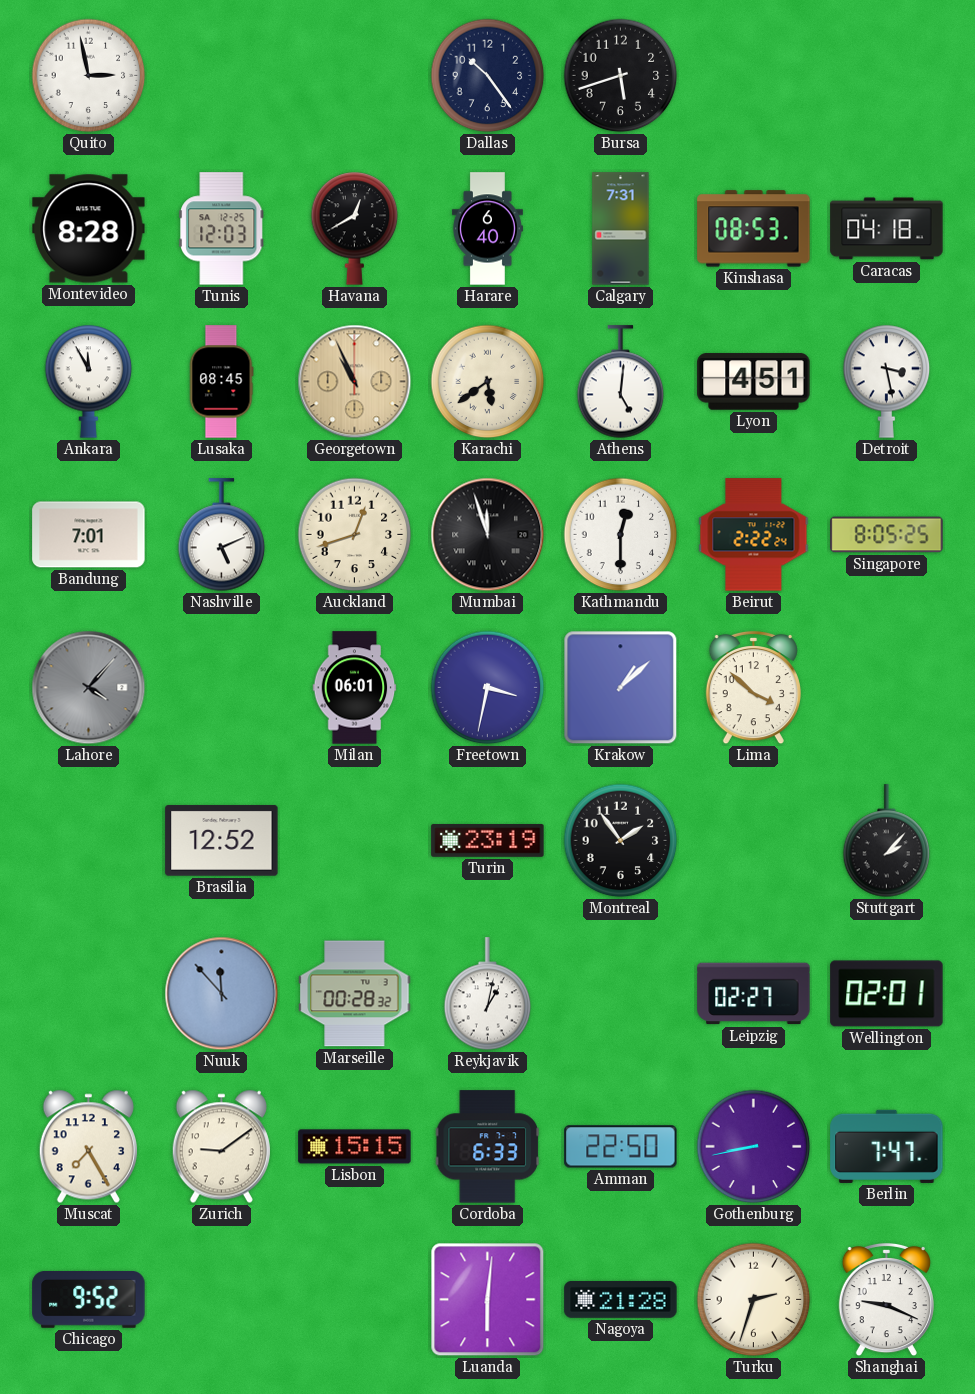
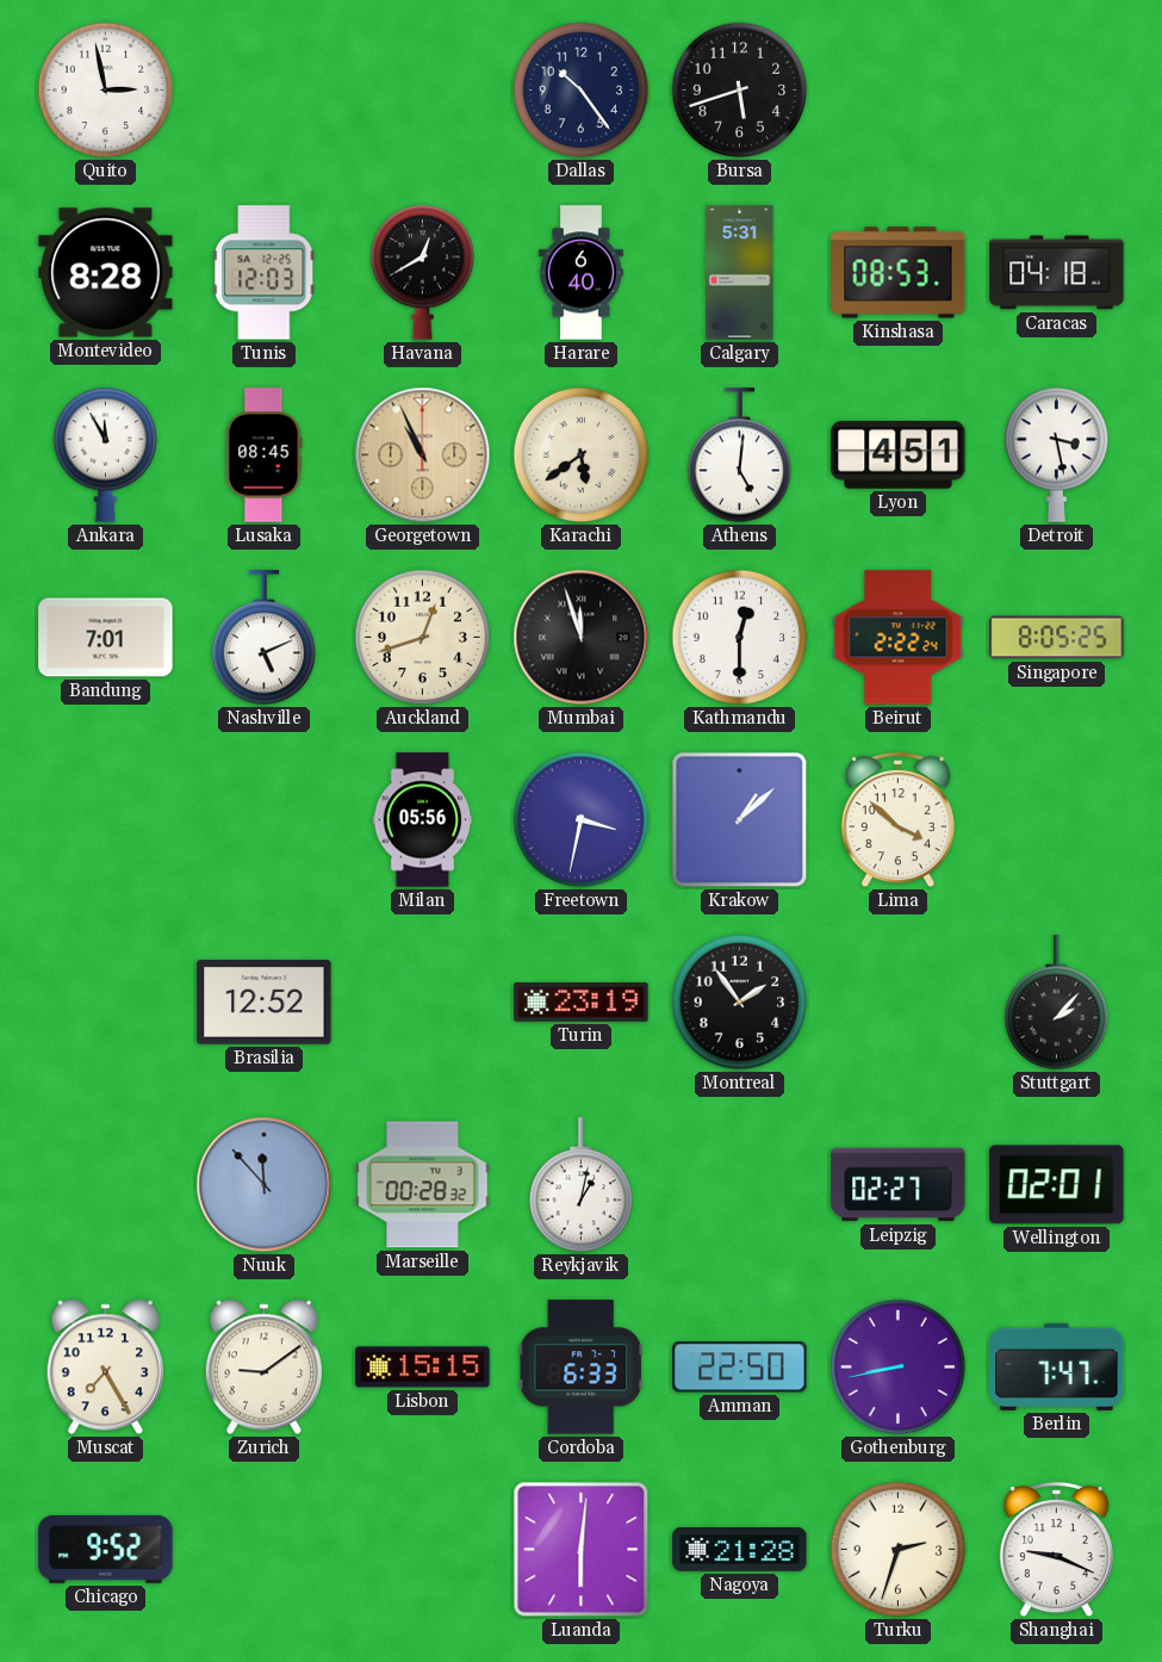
Calgary: 7:31 -> 5:31 (740, 273)
Lahore: 4:07 -> none (89, 688)
Milan: 06:01 -> 05:56 (423, 820)
